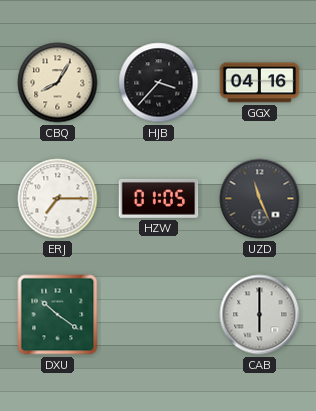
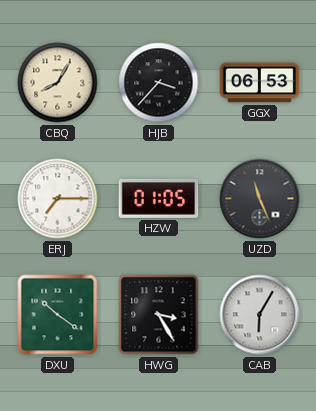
GGX: 04:16 -> 06:53 (260, 83)
HWG: none -> 3:25 (159, 315)
CAB: 6:00 -> 6:05 (260, 315)
